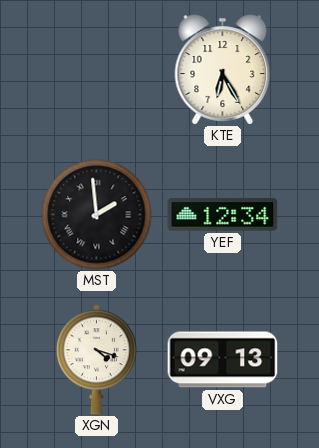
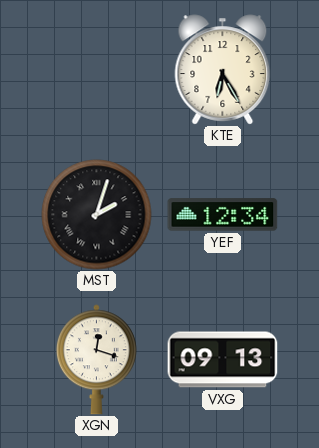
MST: 1:59 -> 2:03 (97, 215)
XGN: 4:18 -> 12:18 (96, 360)
